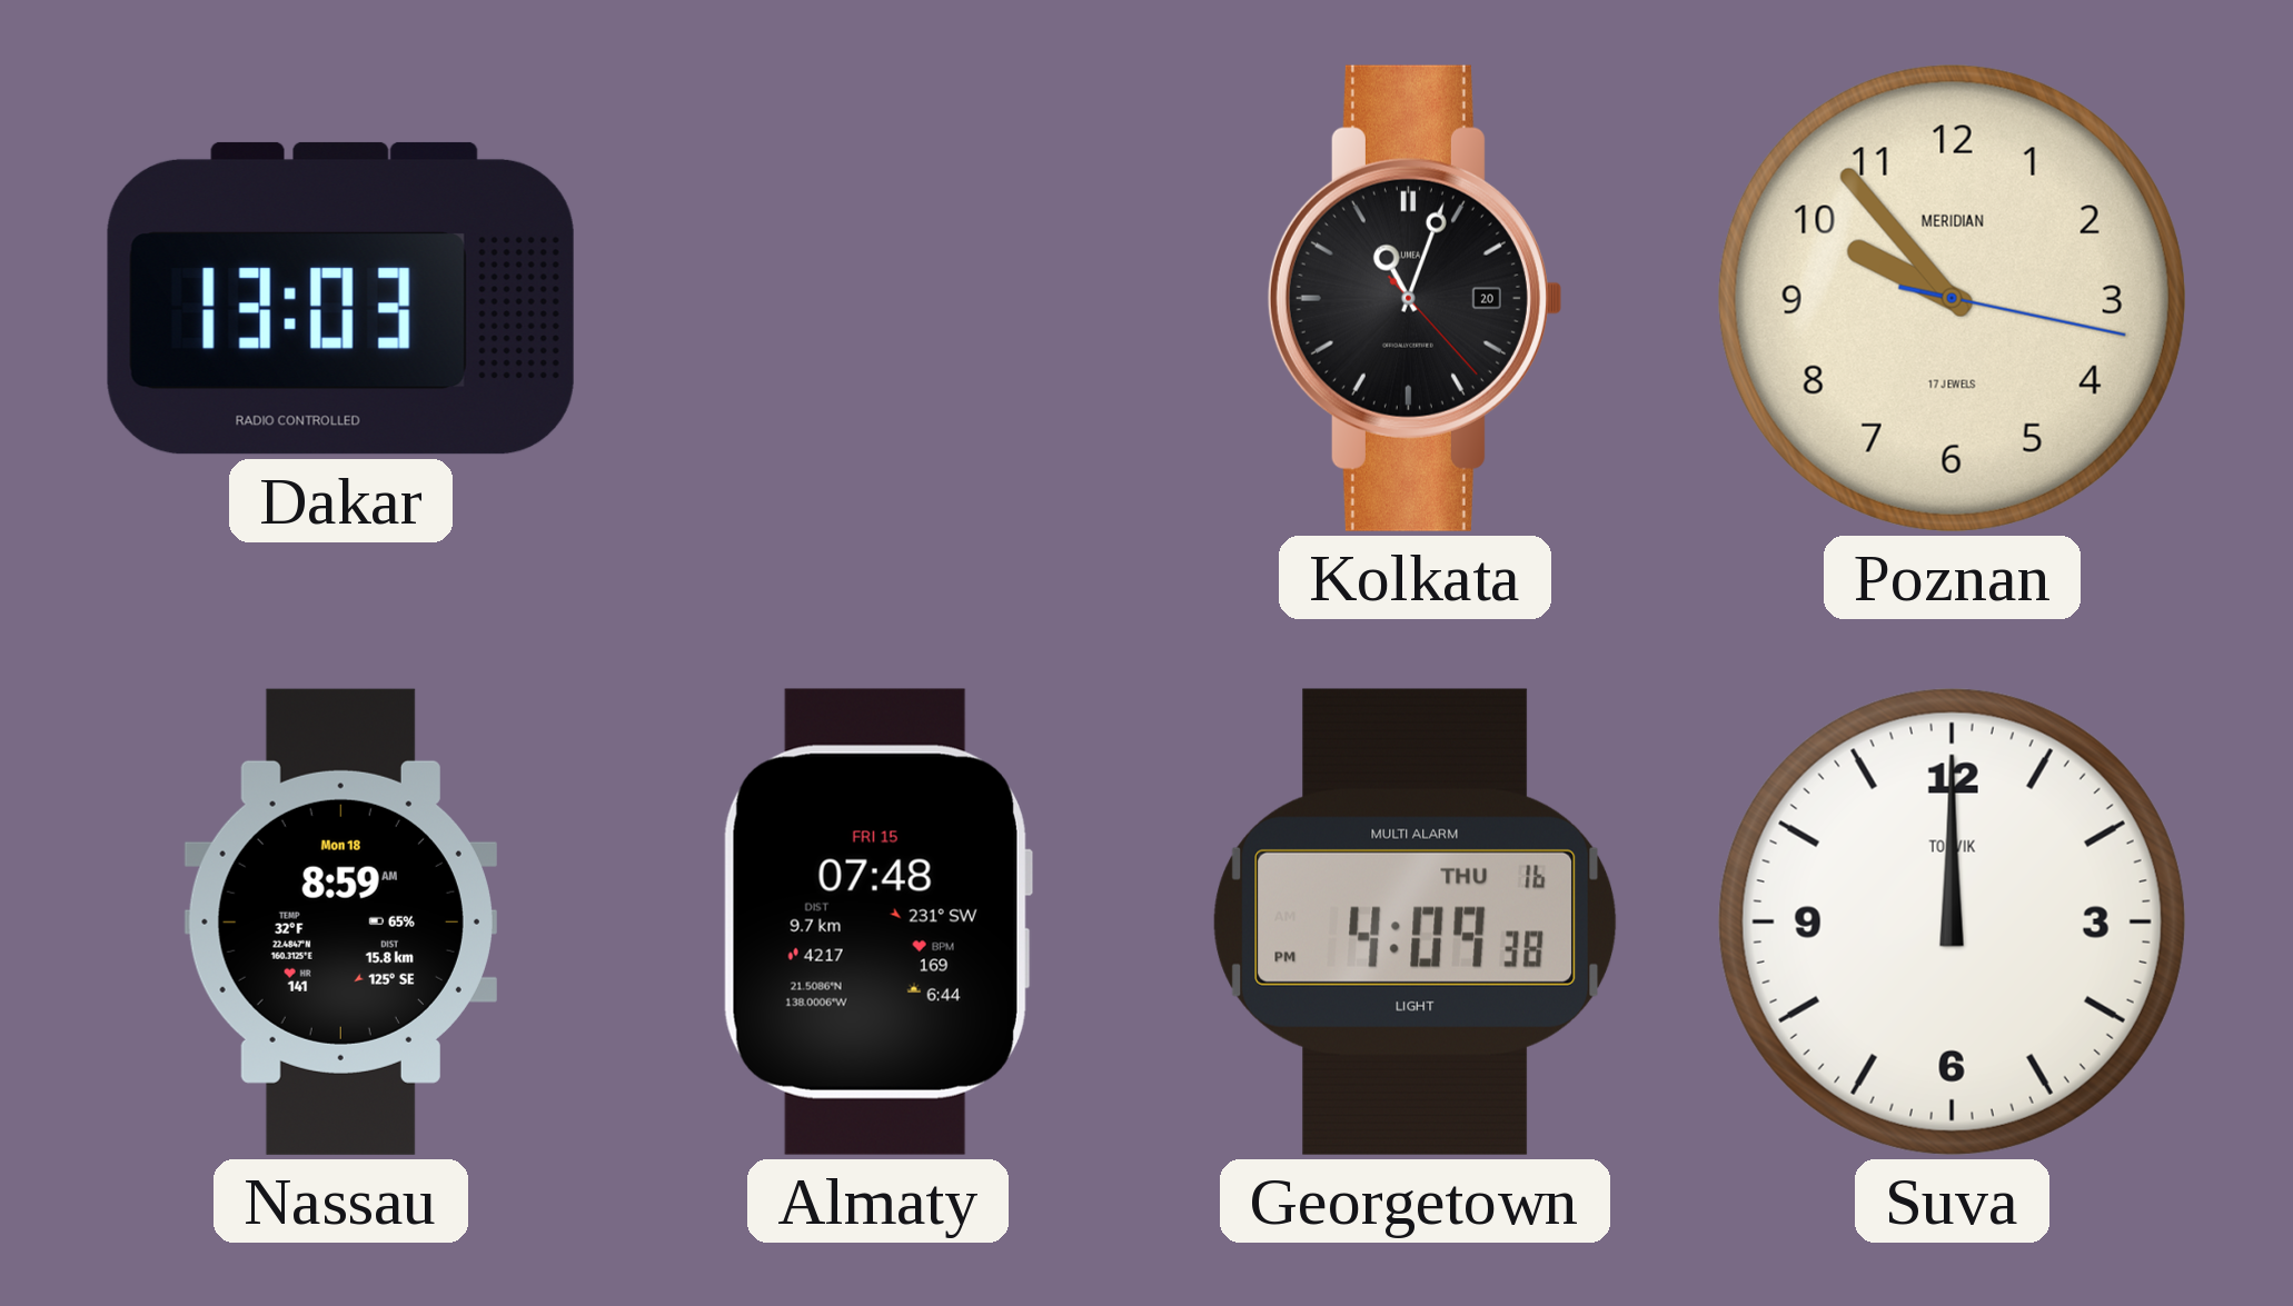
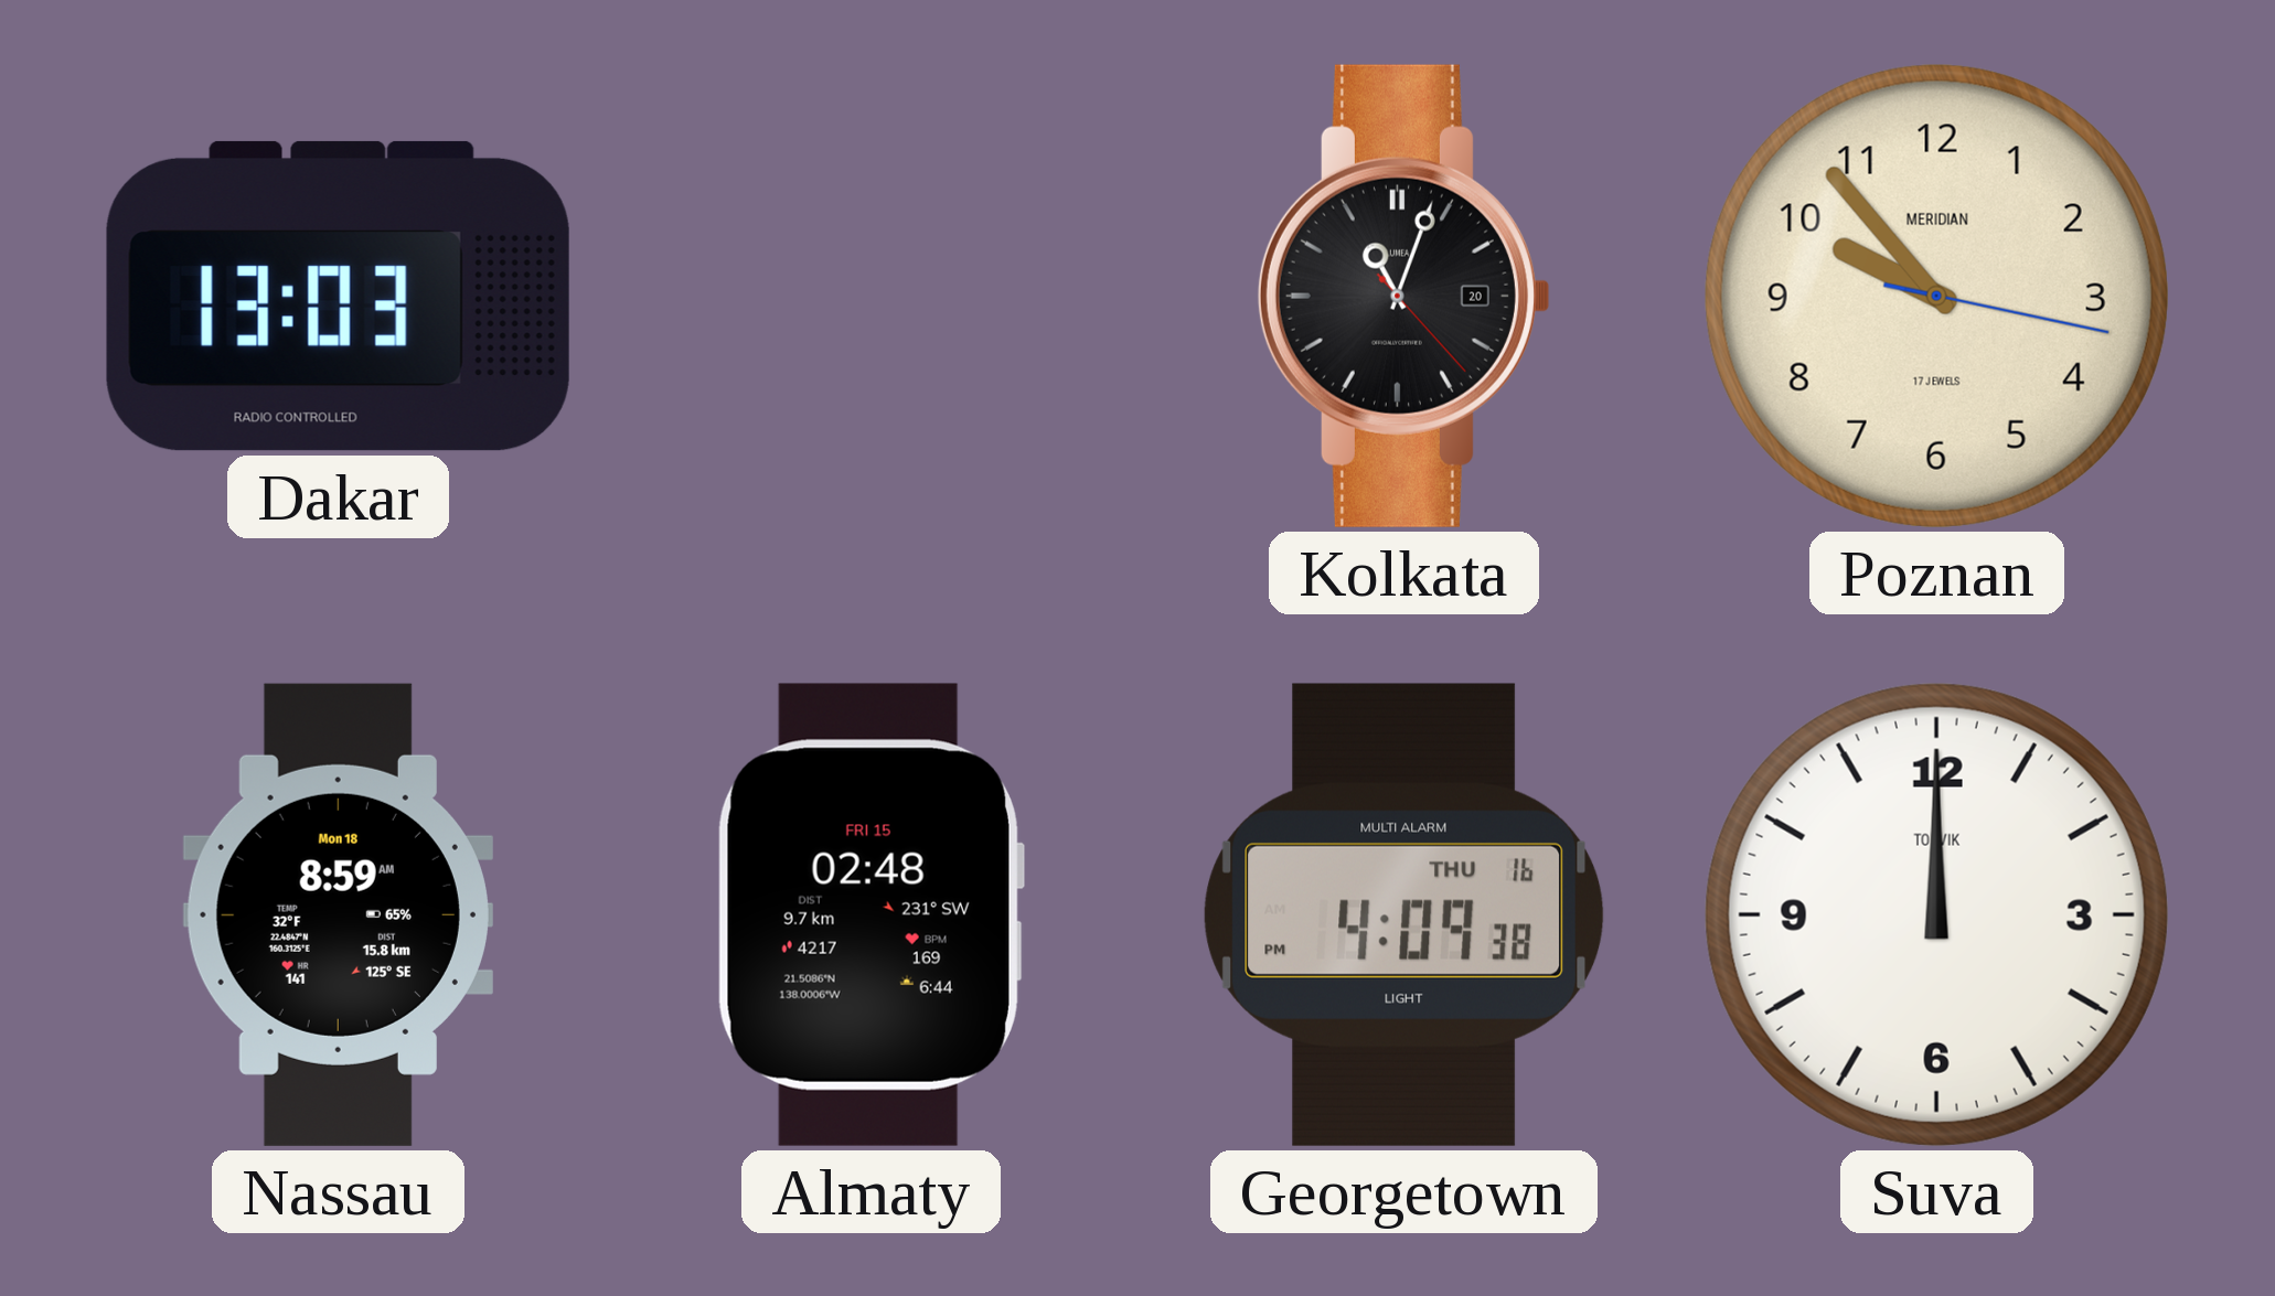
Almaty: 07:48 -> 02:48 (871, 914)
